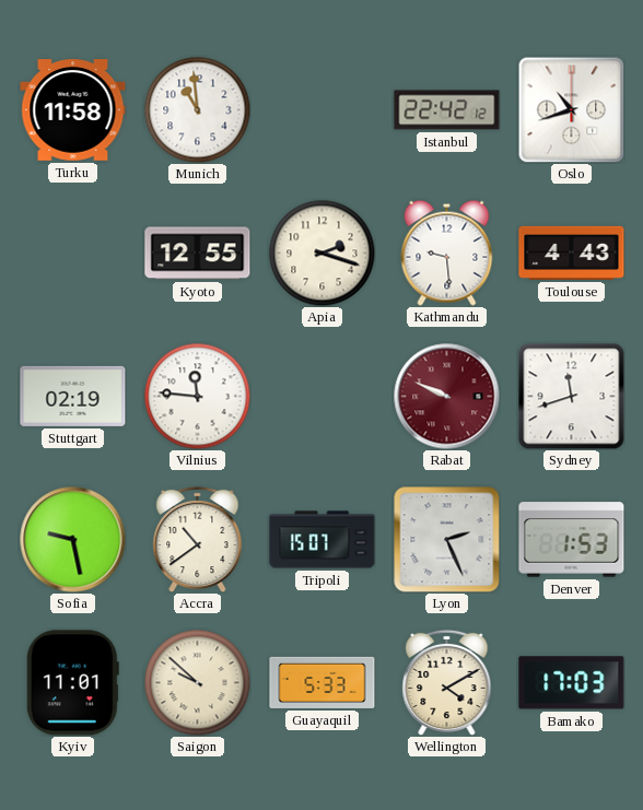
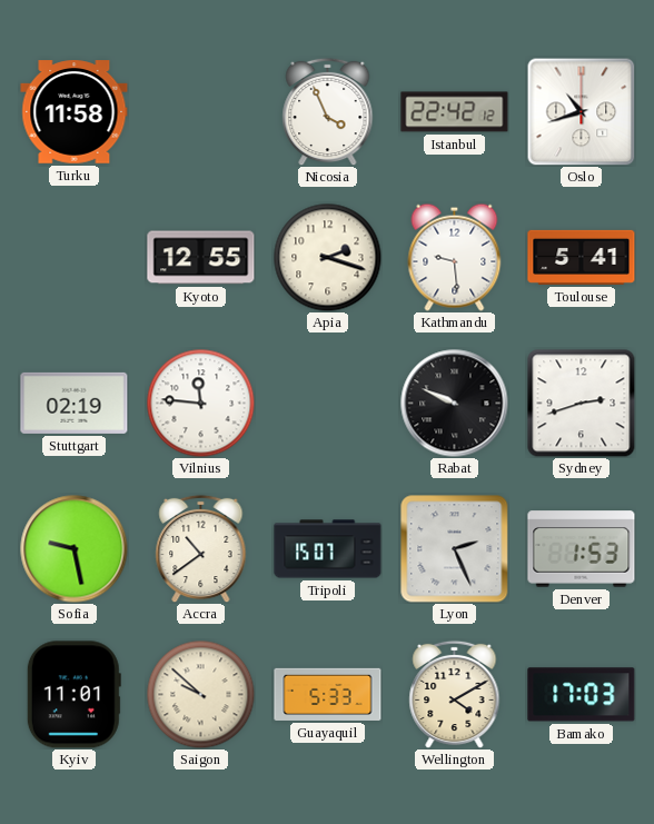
Munich: 10:59 -> none (197, 109)
Nicosia: none -> 3:56 (328, 111)
Toulouse: 4:43 -> 5:41 (582, 257)
Rabat dial: burgundy -> black (455, 404)
Sydney: 11:42 -> 2:42 (582, 404)
